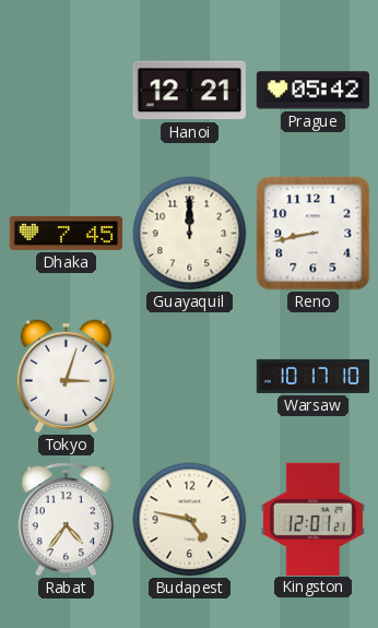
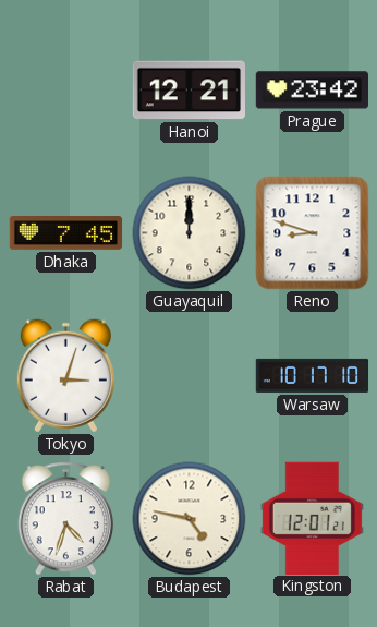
Prague: 05:42 -> 23:42 (312, 91)
Reno: 8:43 -> 8:48 (313, 233)
Rabat: 4:36 -> 4:33 (66, 519)
